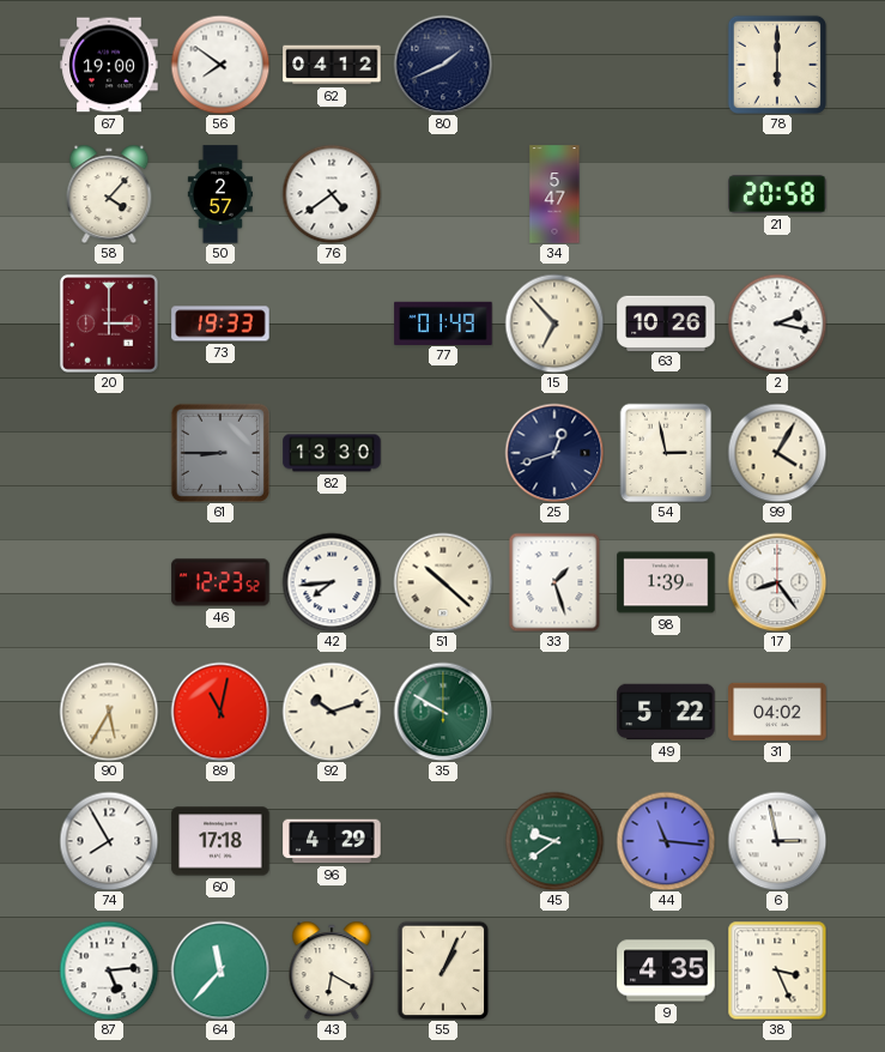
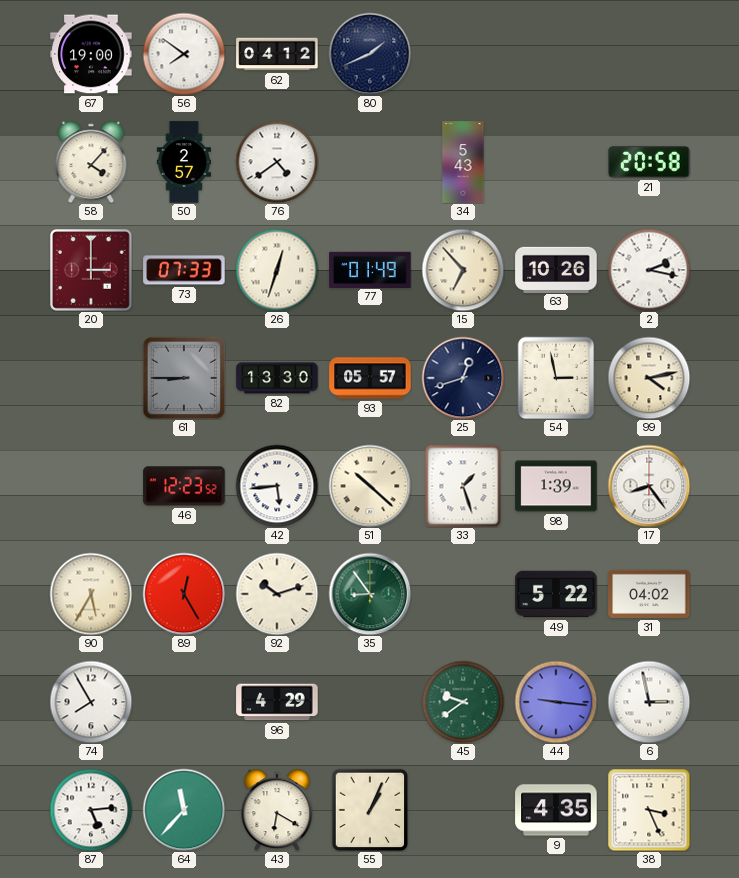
78: 6:00 -> none (776, 64)
34: 5:47 -> 5:43 (463, 162)
73: 19:33 -> 07:33 (184, 270)
26: none -> 12:33 (277, 270)
93: none -> 05:57 (370, 378)
99: 4:05 -> 4:13 (649, 378)
42: 7:44 -> 5:44 (277, 486)
89: 11:02 -> 12:25 (184, 594)
35: 9:50 -> 8:54 (370, 594)
60: 17:18 -> none (220, 841)
44: 11:16 -> 9:16 (556, 702)
